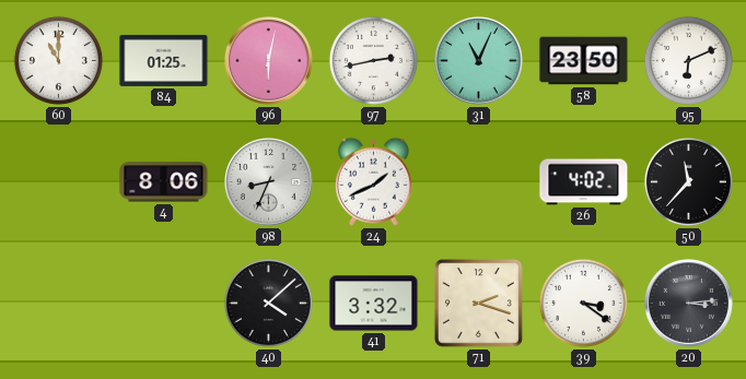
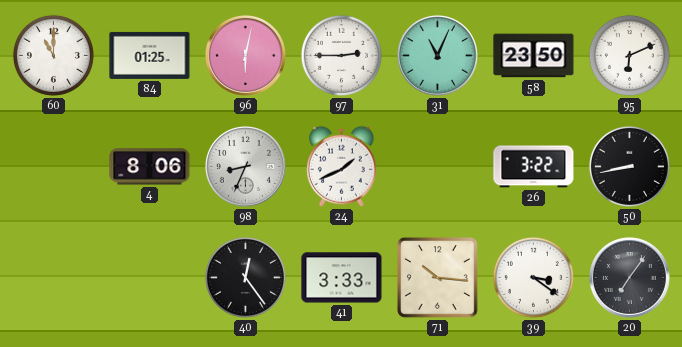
97: 2:43 -> 2:45 (341, 55)
26: 4:02 -> 3:22 (534, 167)
50: 11:37 -> 8:43 (629, 166)
40: 4:08 -> 12:24 (245, 277)
41: 3:32 -> 3:33 (342, 278)
71: 2:18 -> 10:16 (437, 277)
20: 3:14 -> 7:06 (629, 277)
